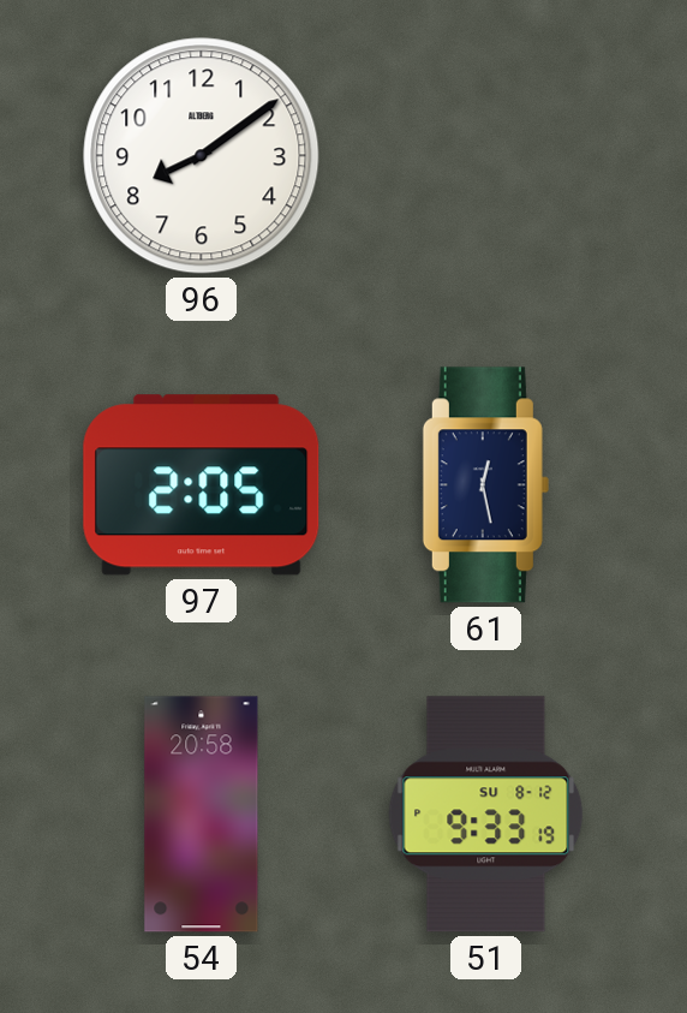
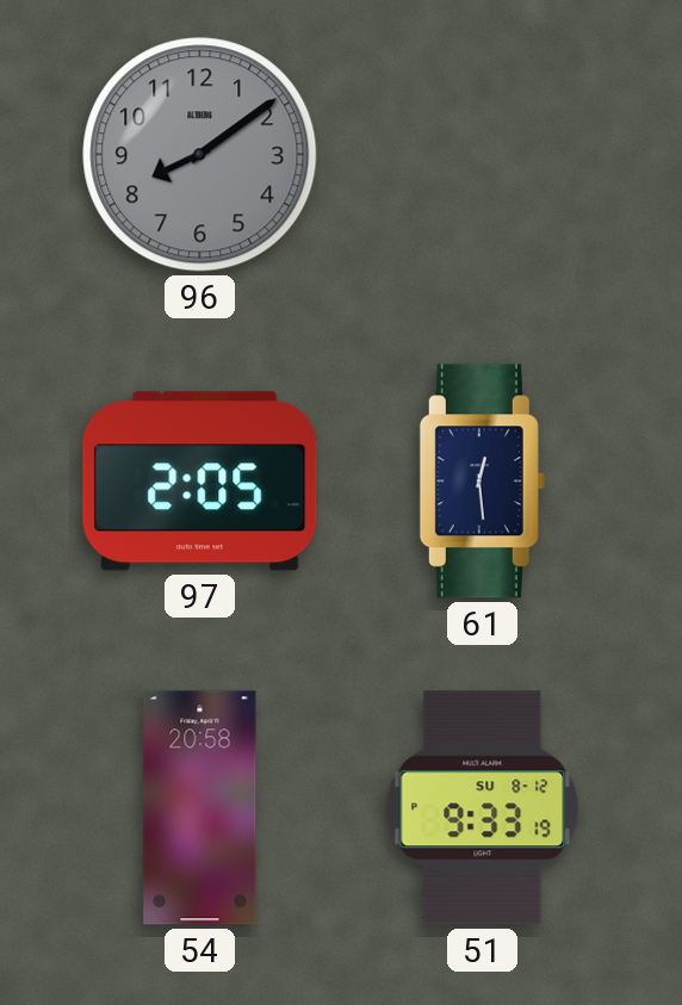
96 dial: white -> grey (200, 155)
61: 12:28 -> 12:29 (482, 482)
